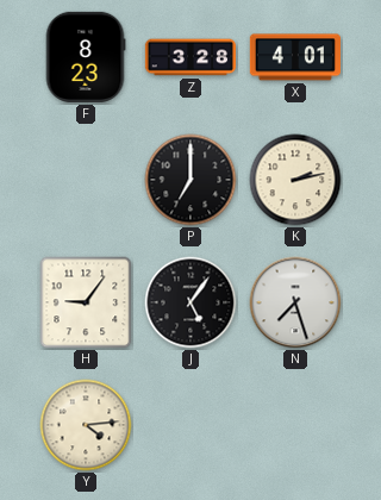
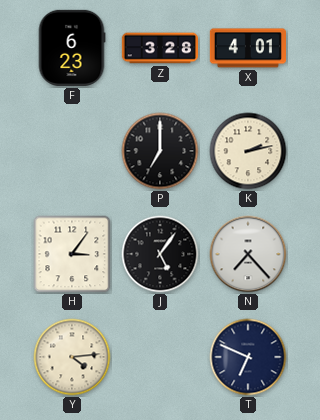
F: 8:23 -> 6:23 (72, 48)
H: 9:06 -> 3:06 (72, 254)
N: 7:27 -> 7:23 (248, 254)
T: none -> 6:49 (248, 357)
